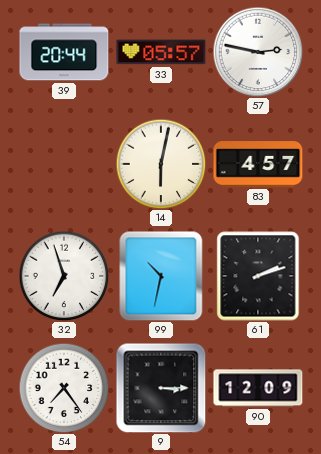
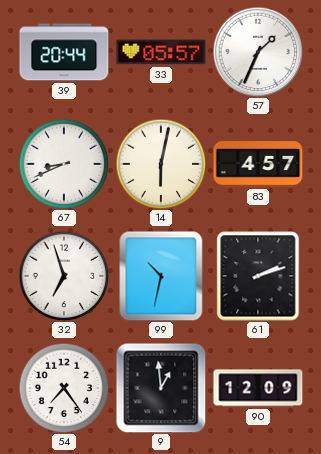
57: 2:47 -> 1:34 (258, 52)
67: none -> 8:41 (64, 164)
9: 3:15 -> 12:59 (161, 388)
